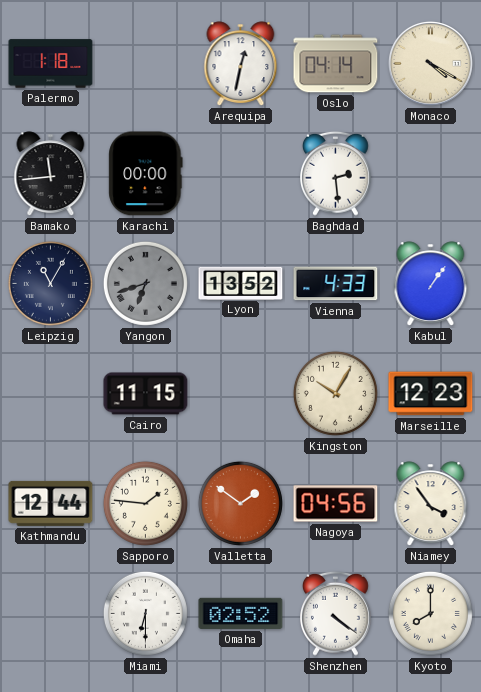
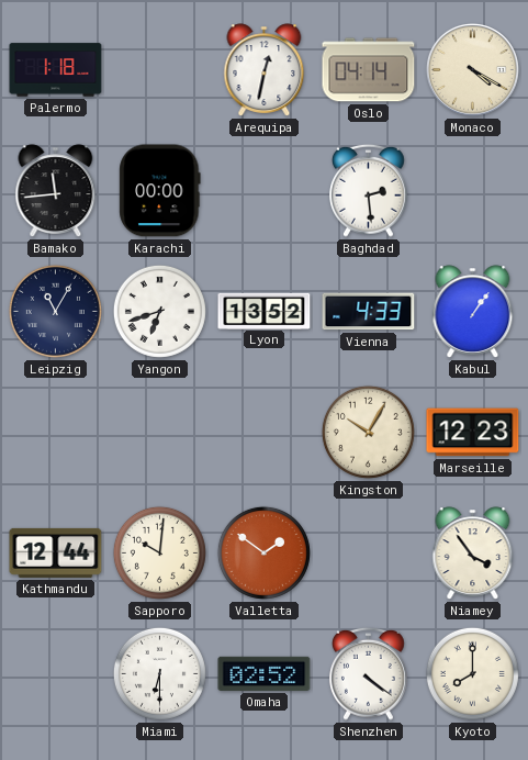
Yangon dial: grey -> white (159, 311)
Cairo: 11:15 -> none (146, 394)
Sapporo: 1:46 -> 10:01 (159, 552)
Nagoya: 04:56 -> none (336, 504)
